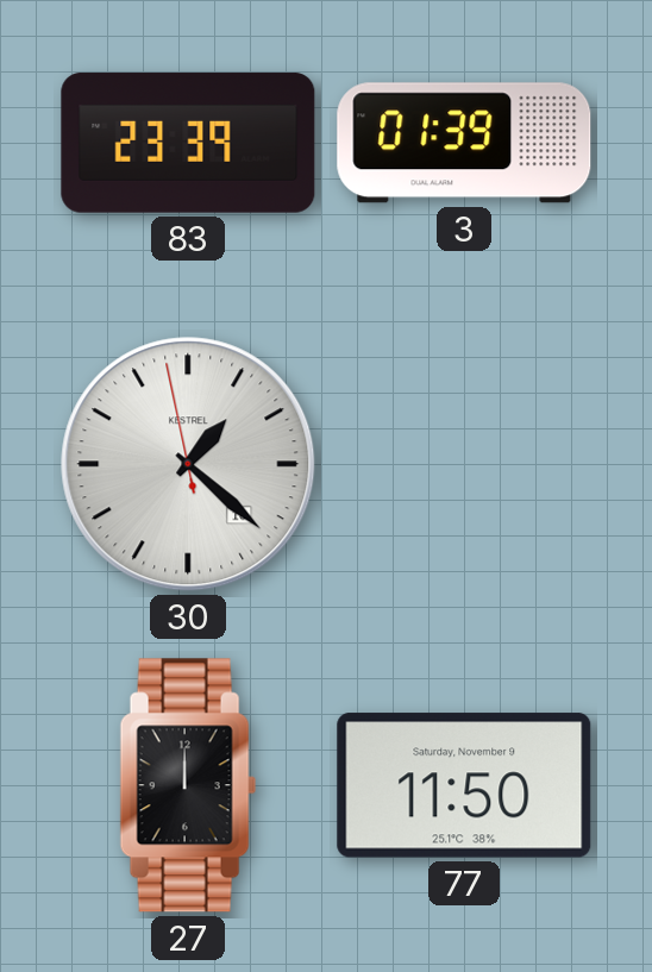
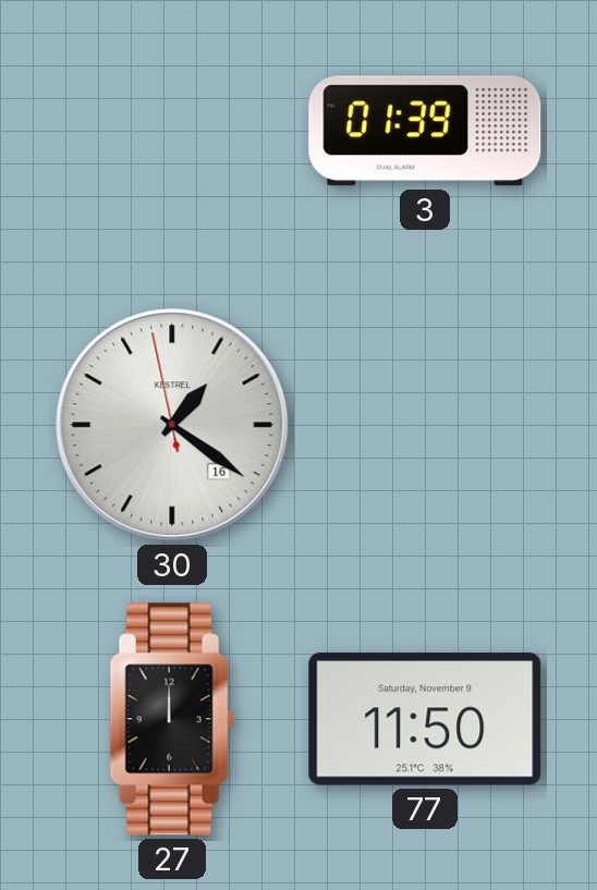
83: 23:39 -> none (188, 143)
30: 1:21 -> 1:20 (172, 425)
